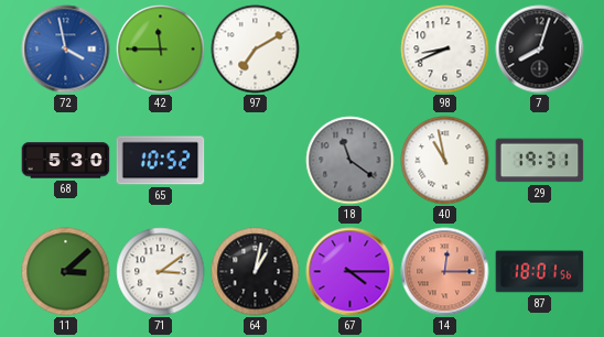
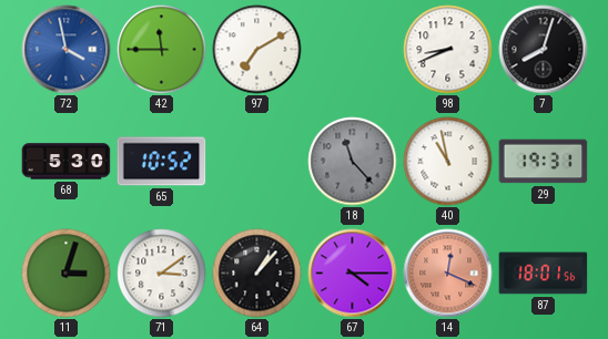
18: 11:21 -> 11:23 (353, 162)
11: 3:08 -> 3:03 (67, 274)
64: 1:02 -> 1:07 (257, 274)
14: 12:15 -> 12:19 (448, 274)
